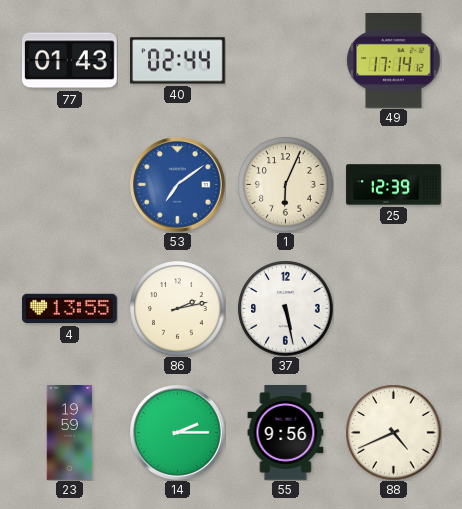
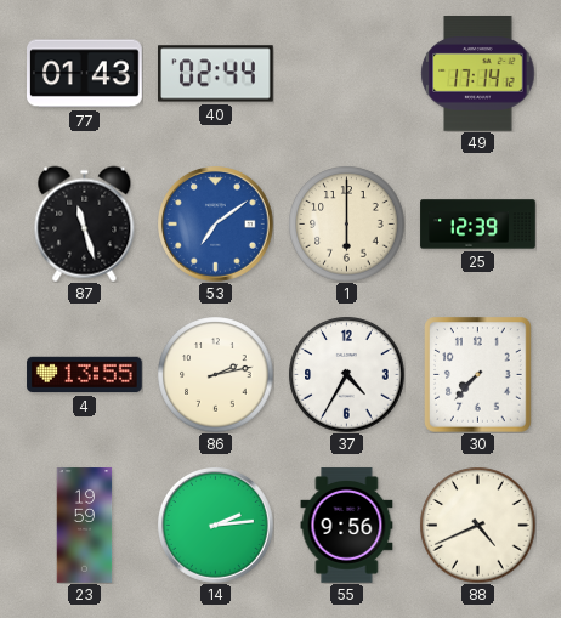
87: none -> 11:27 (85, 223)
1: 6:04 -> 6:00 (346, 223)
37: 5:28 -> 4:35 (346, 374)
30: none -> 7:37 (478, 374)
14: 2:15 -> 2:14 (216, 526)
